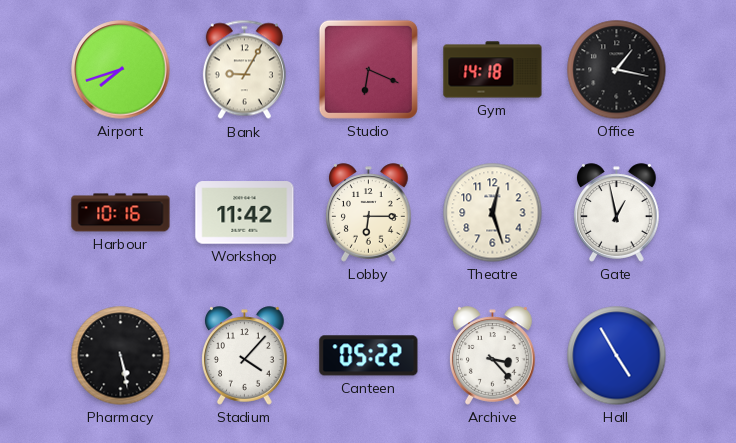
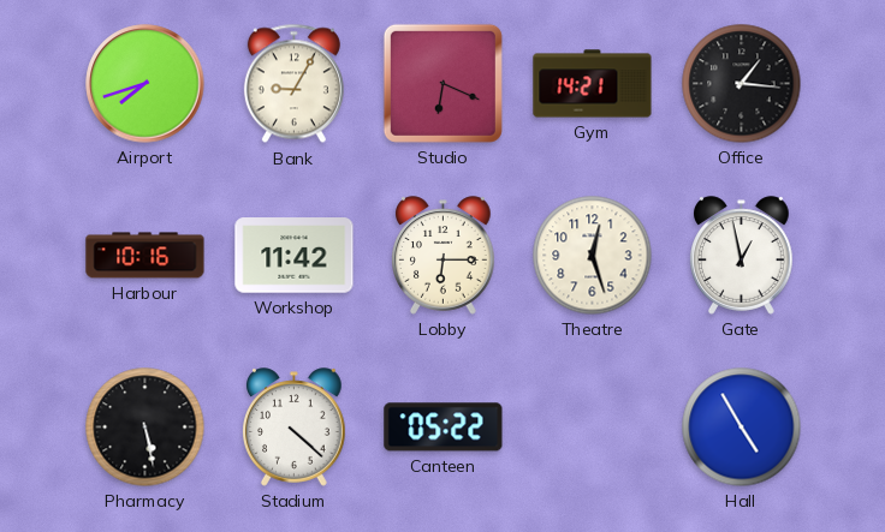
Gym: 14:18 -> 14:21 (593, 84)
Office: 1:17 -> 1:16 (742, 84)
Stadium: 4:07 -> 4:22 (295, 428)
Archive: 3:23 -> none (493, 356)
